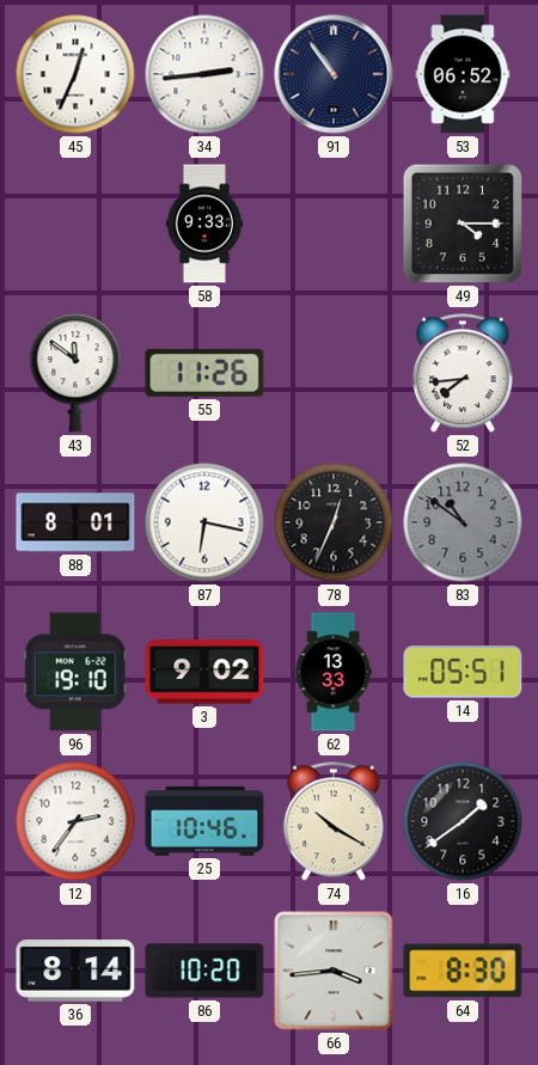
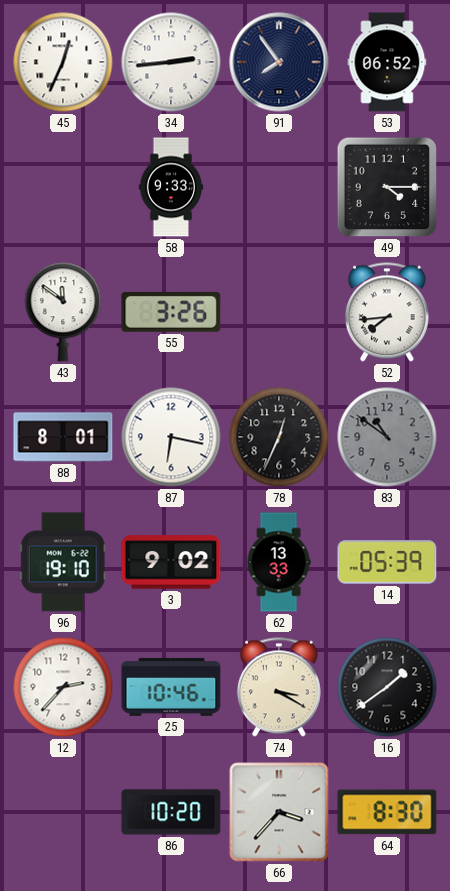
91: 10:54 -> 7:54 (279, 62)
55: 11:26 -> 3:26 (171, 312)
14: 05:51 -> 05:39 (387, 562)
12: 2:36 -> 2:37 (63, 687)
74: 10:20 -> 3:20 (279, 687)
36: 8:14 -> none (75, 971)
66: 3:44 -> 3:37 (279, 812)
